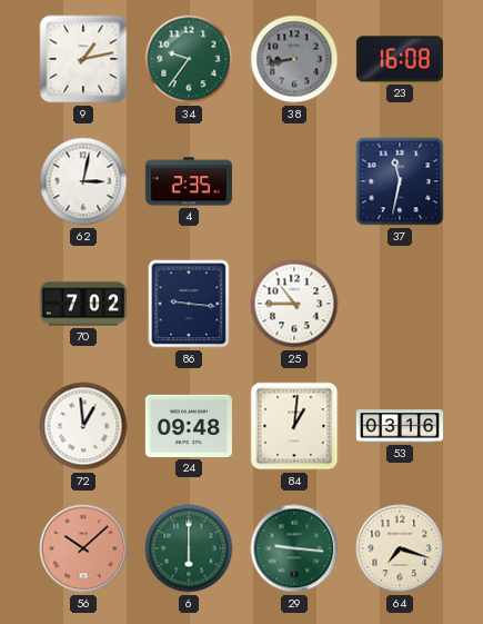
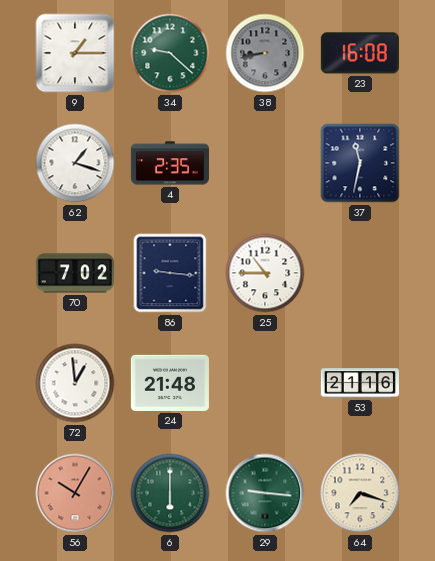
9: 1:13 -> 1:15 (75, 53)
34: 9:36 -> 9:22 (170, 53)
62: 3:02 -> 1:18 (75, 163)
24: 09:48 -> 21:48 (170, 383)
84: 1:01 -> none (294, 426)
53: 03:16 -> 21:16 (360, 383)
56: 10:08 -> 10:05 (75, 493)
